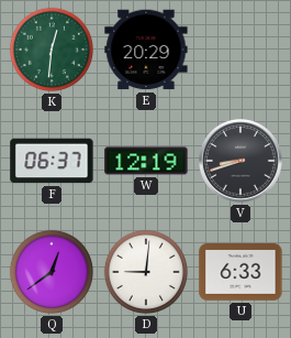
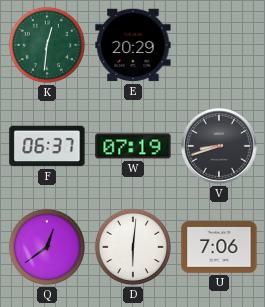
W: 12:19 -> 07:19 (133, 146)
D: 9:01 -> 6:01 (133, 247)
U: 6:33 -> 7:06 (219, 247)
